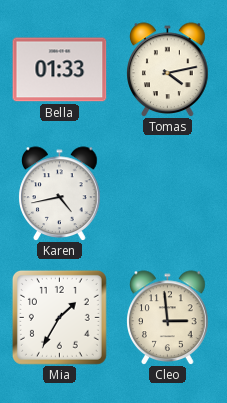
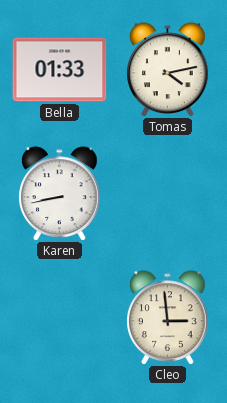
Karen: 4:43 -> 8:43 (60, 193)
Mia: 1:35 -> none (59, 317)
